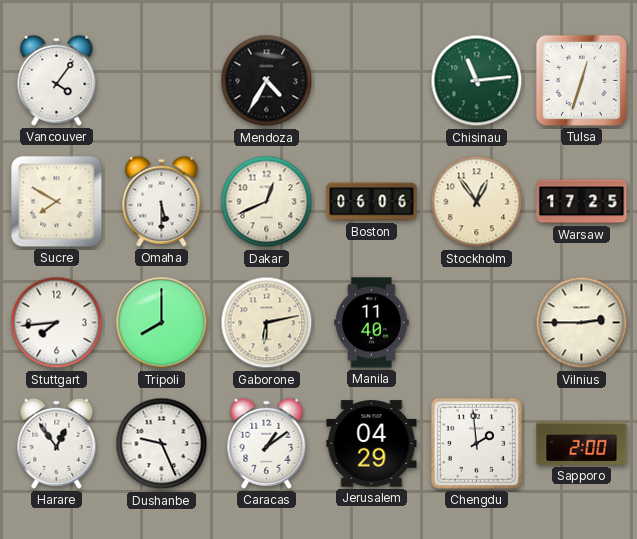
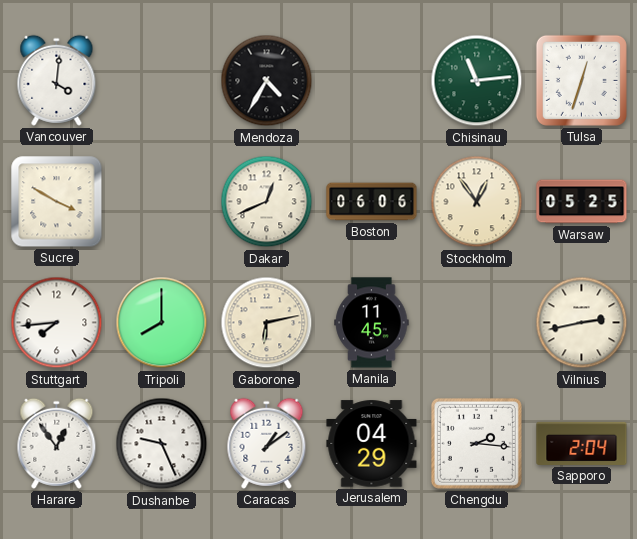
Vancouver: 4:06 -> 4:01 (57, 80)
Sucre: 7:50 -> 3:50 (57, 202)
Omaha: 5:30 -> none (162, 201)
Warsaw: 17:25 -> 05:25 (582, 202)
Manila: 11:40 -> 11:45 (372, 323)
Vilnius: 2:45 -> 2:43 (582, 323)
Chengdu: 1:59 -> 2:16 (476, 443)
Sapporo: 2:00 -> 2:04 (582, 443)
